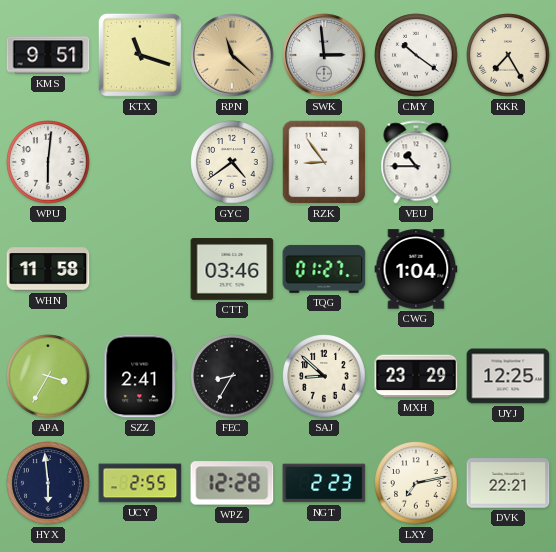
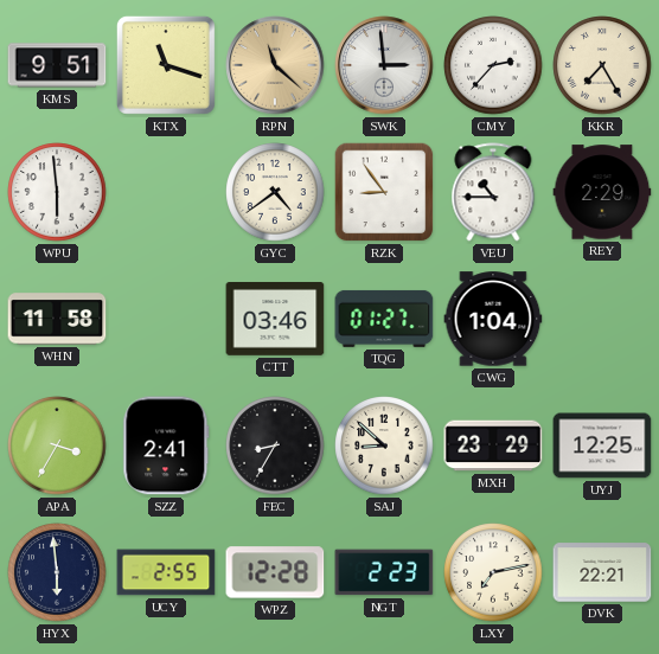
CMY: 10:21 -> 2:37 (493, 65)
WPU: 6:01 -> 5:59 (57, 192)
REY: none -> 2:29 (602, 192)
